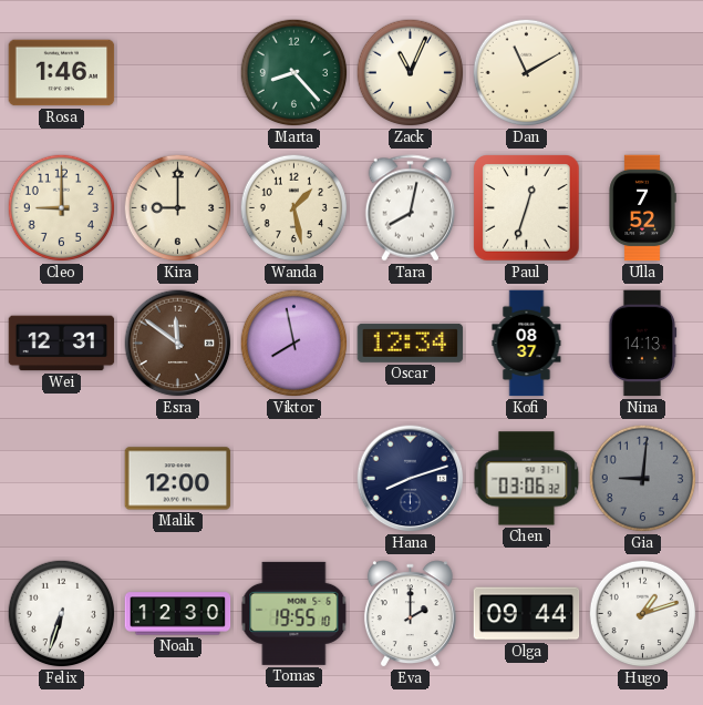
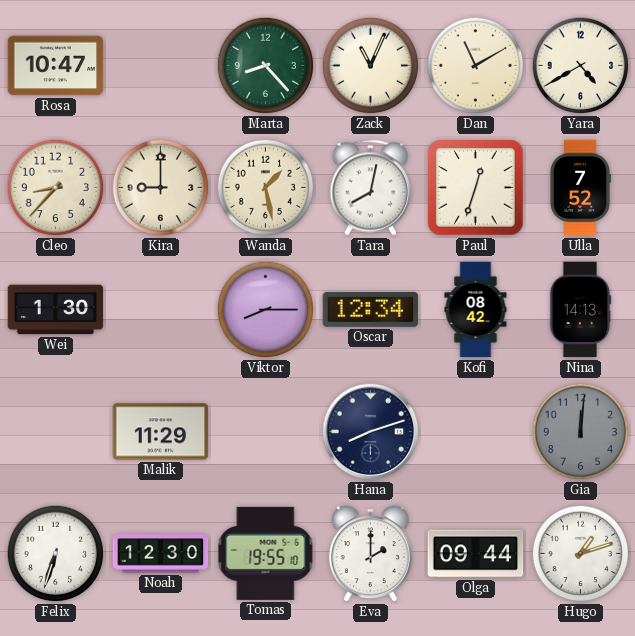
Rosa: 1:46 -> 10:47 (56, 66)
Yara: none -> 4:40 (581, 66)
Cleo: 9:00 -> 8:37 (56, 188)
Wei: 12:31 -> 1:30 (56, 310)
Esra: 11:51 -> none (178, 344)
Viktor: 7:58 -> 8:15 (266, 310)
Kofi: 08:37 -> 08:42 (476, 310)
Malik: 12:00 -> 11:29 (161, 432)
Chen: 03:06 -> none (527, 479)
Gia: 9:01 -> 12:01 (581, 432)
